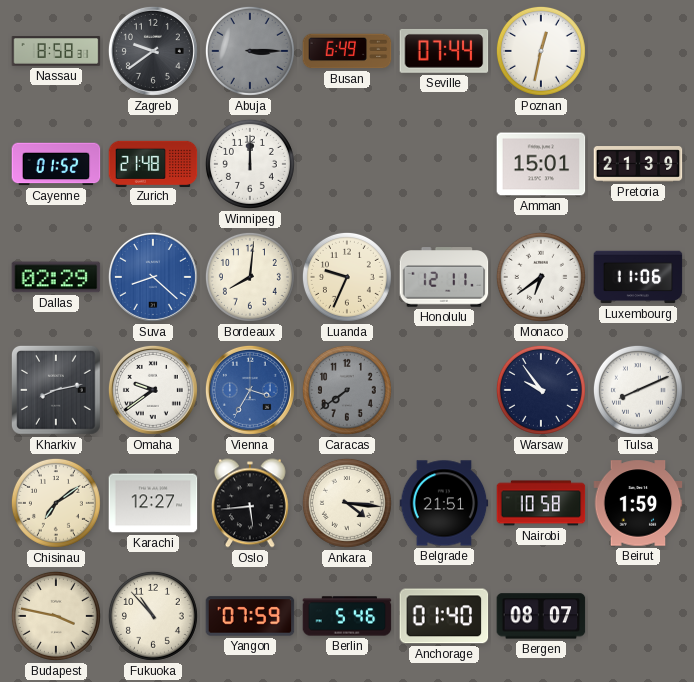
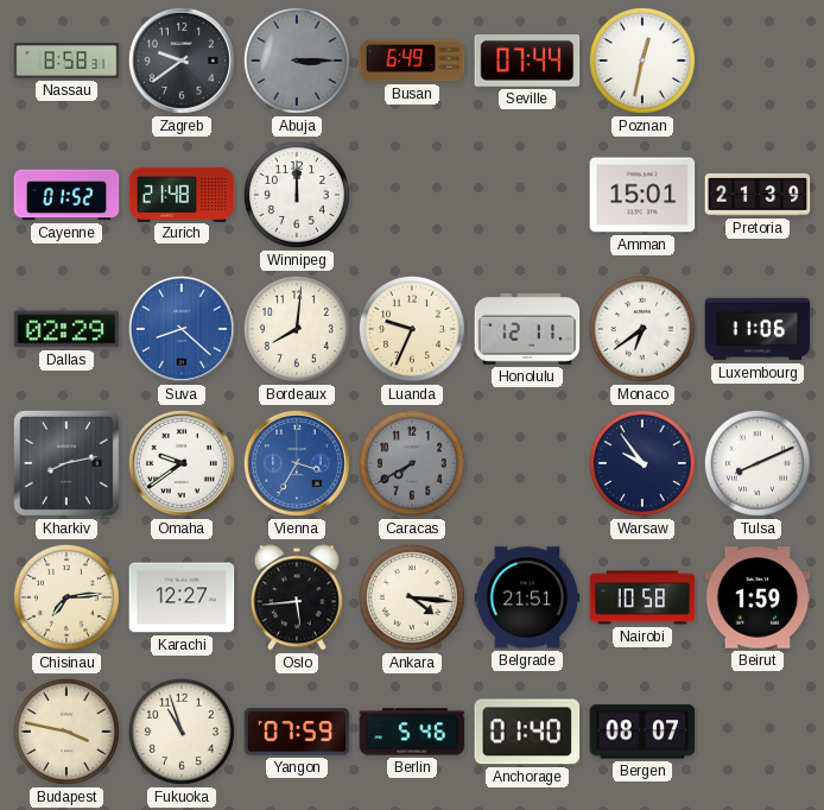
Caracas: 7:39 -> 7:40 (412, 463)
Chisinau: 7:09 -> 7:14 (66, 597)
Fukuoka: 10:53 -> 10:57 (182, 732)
